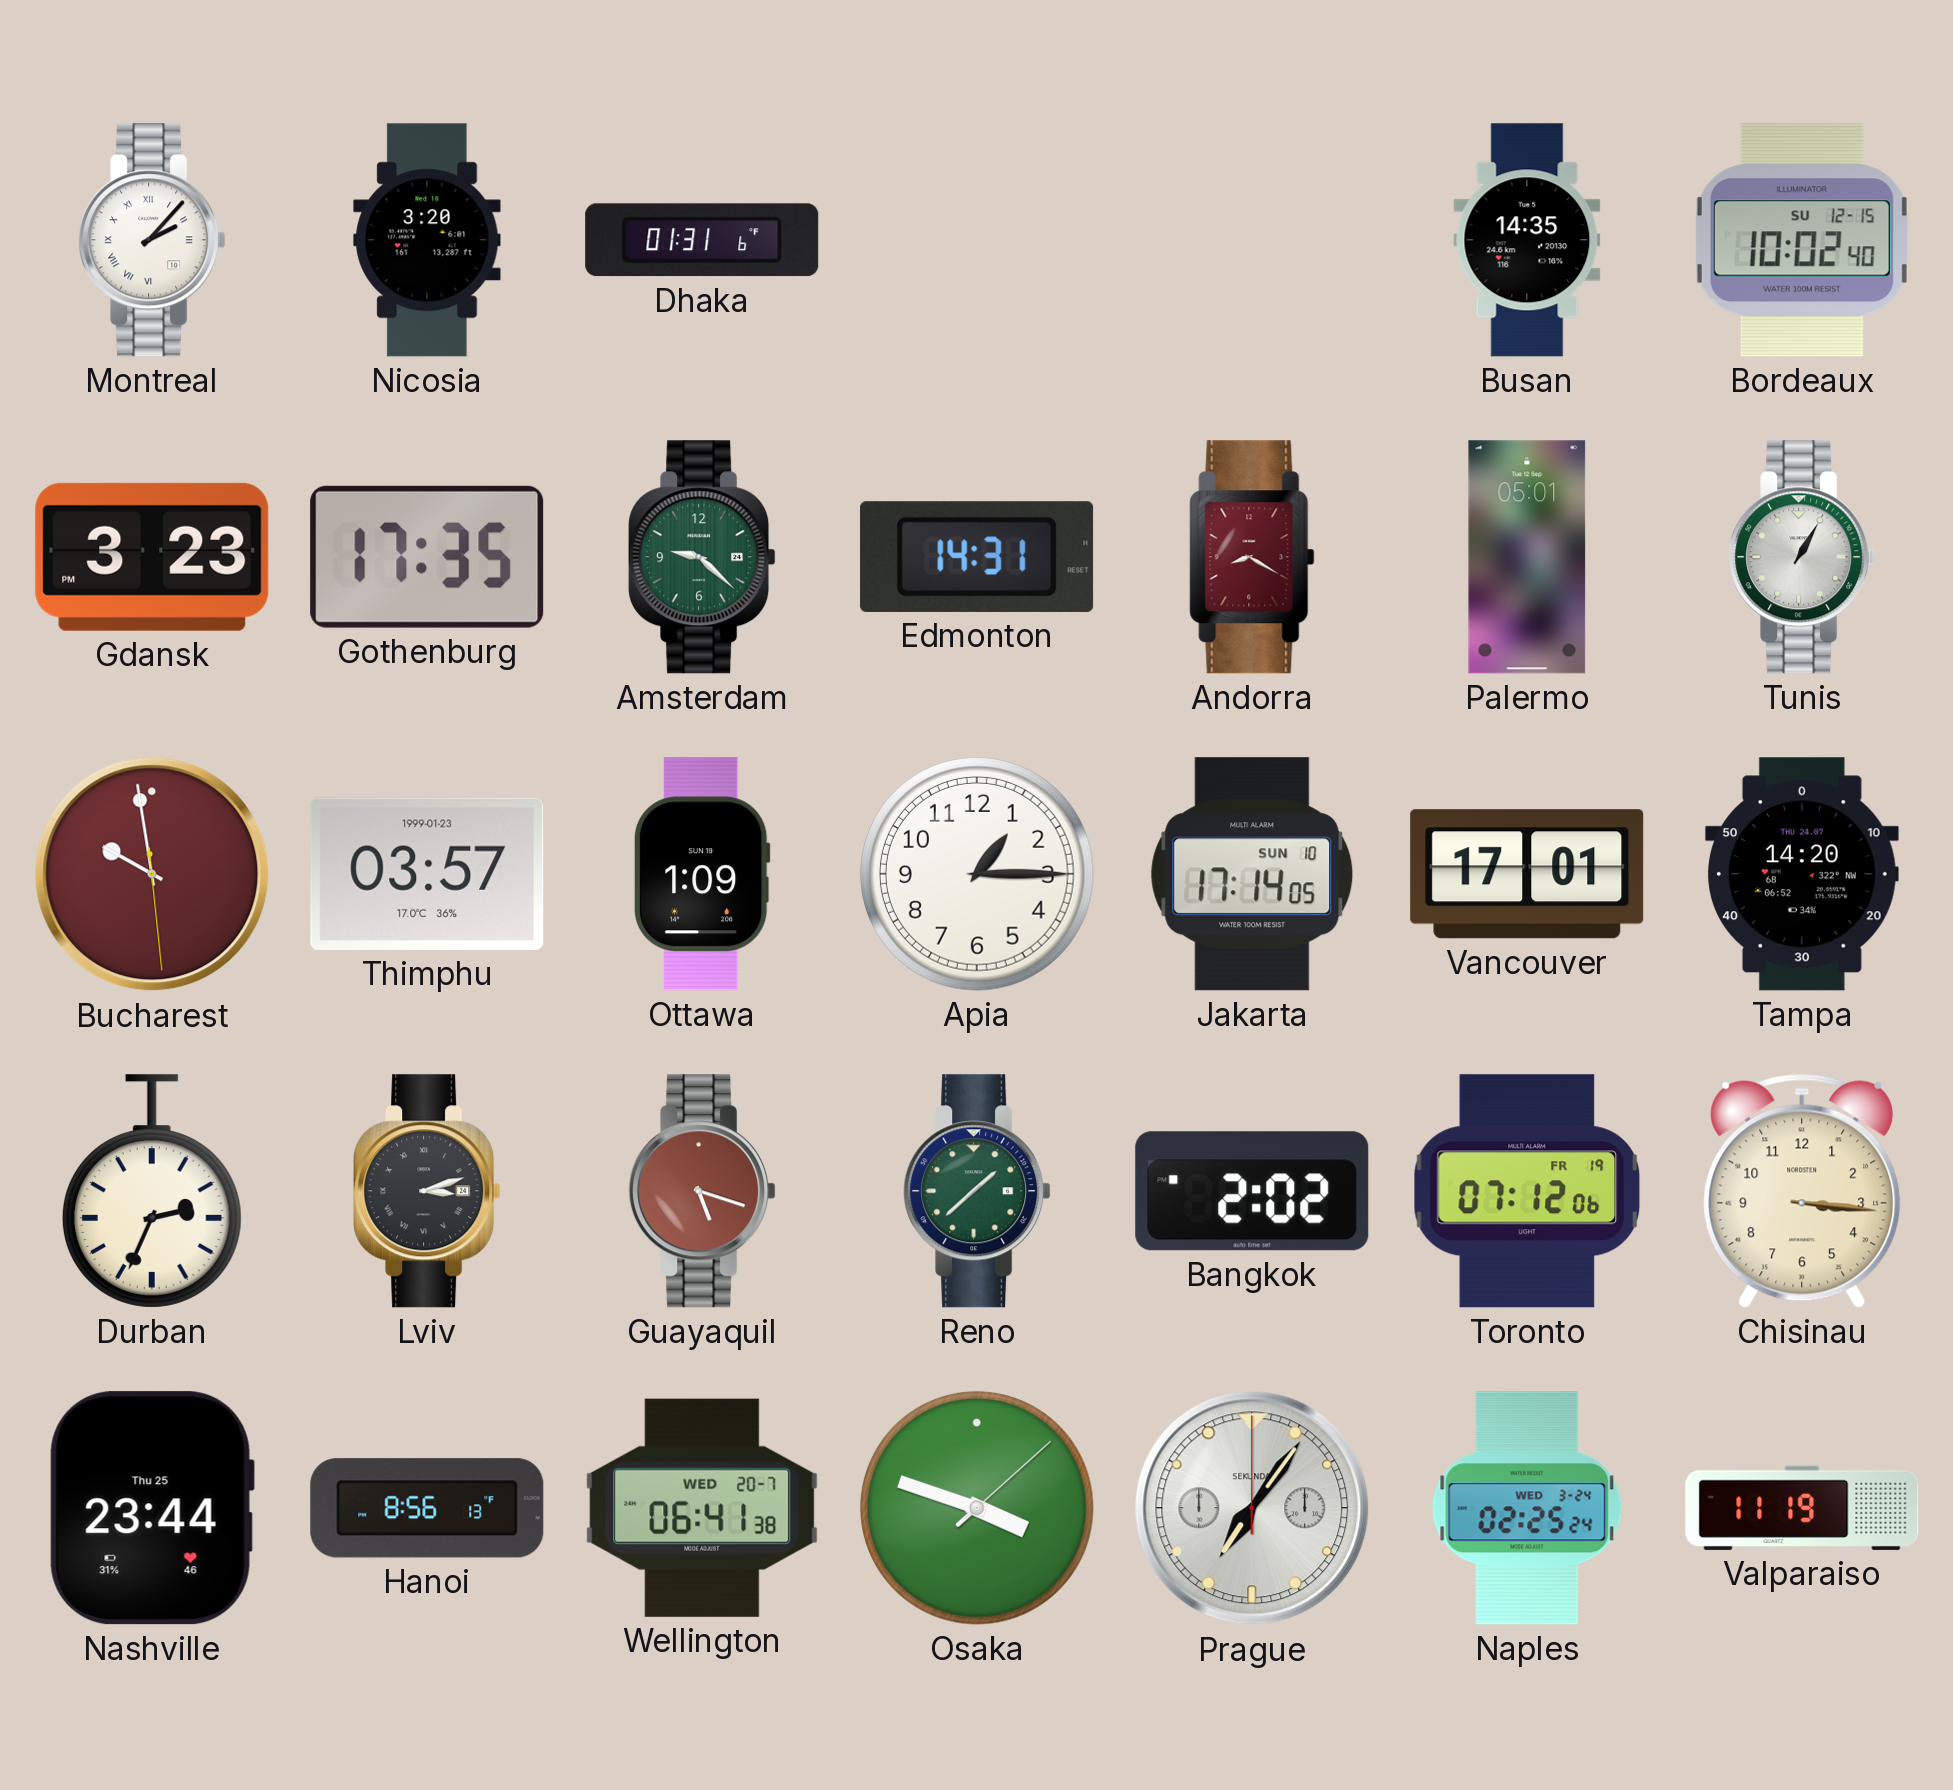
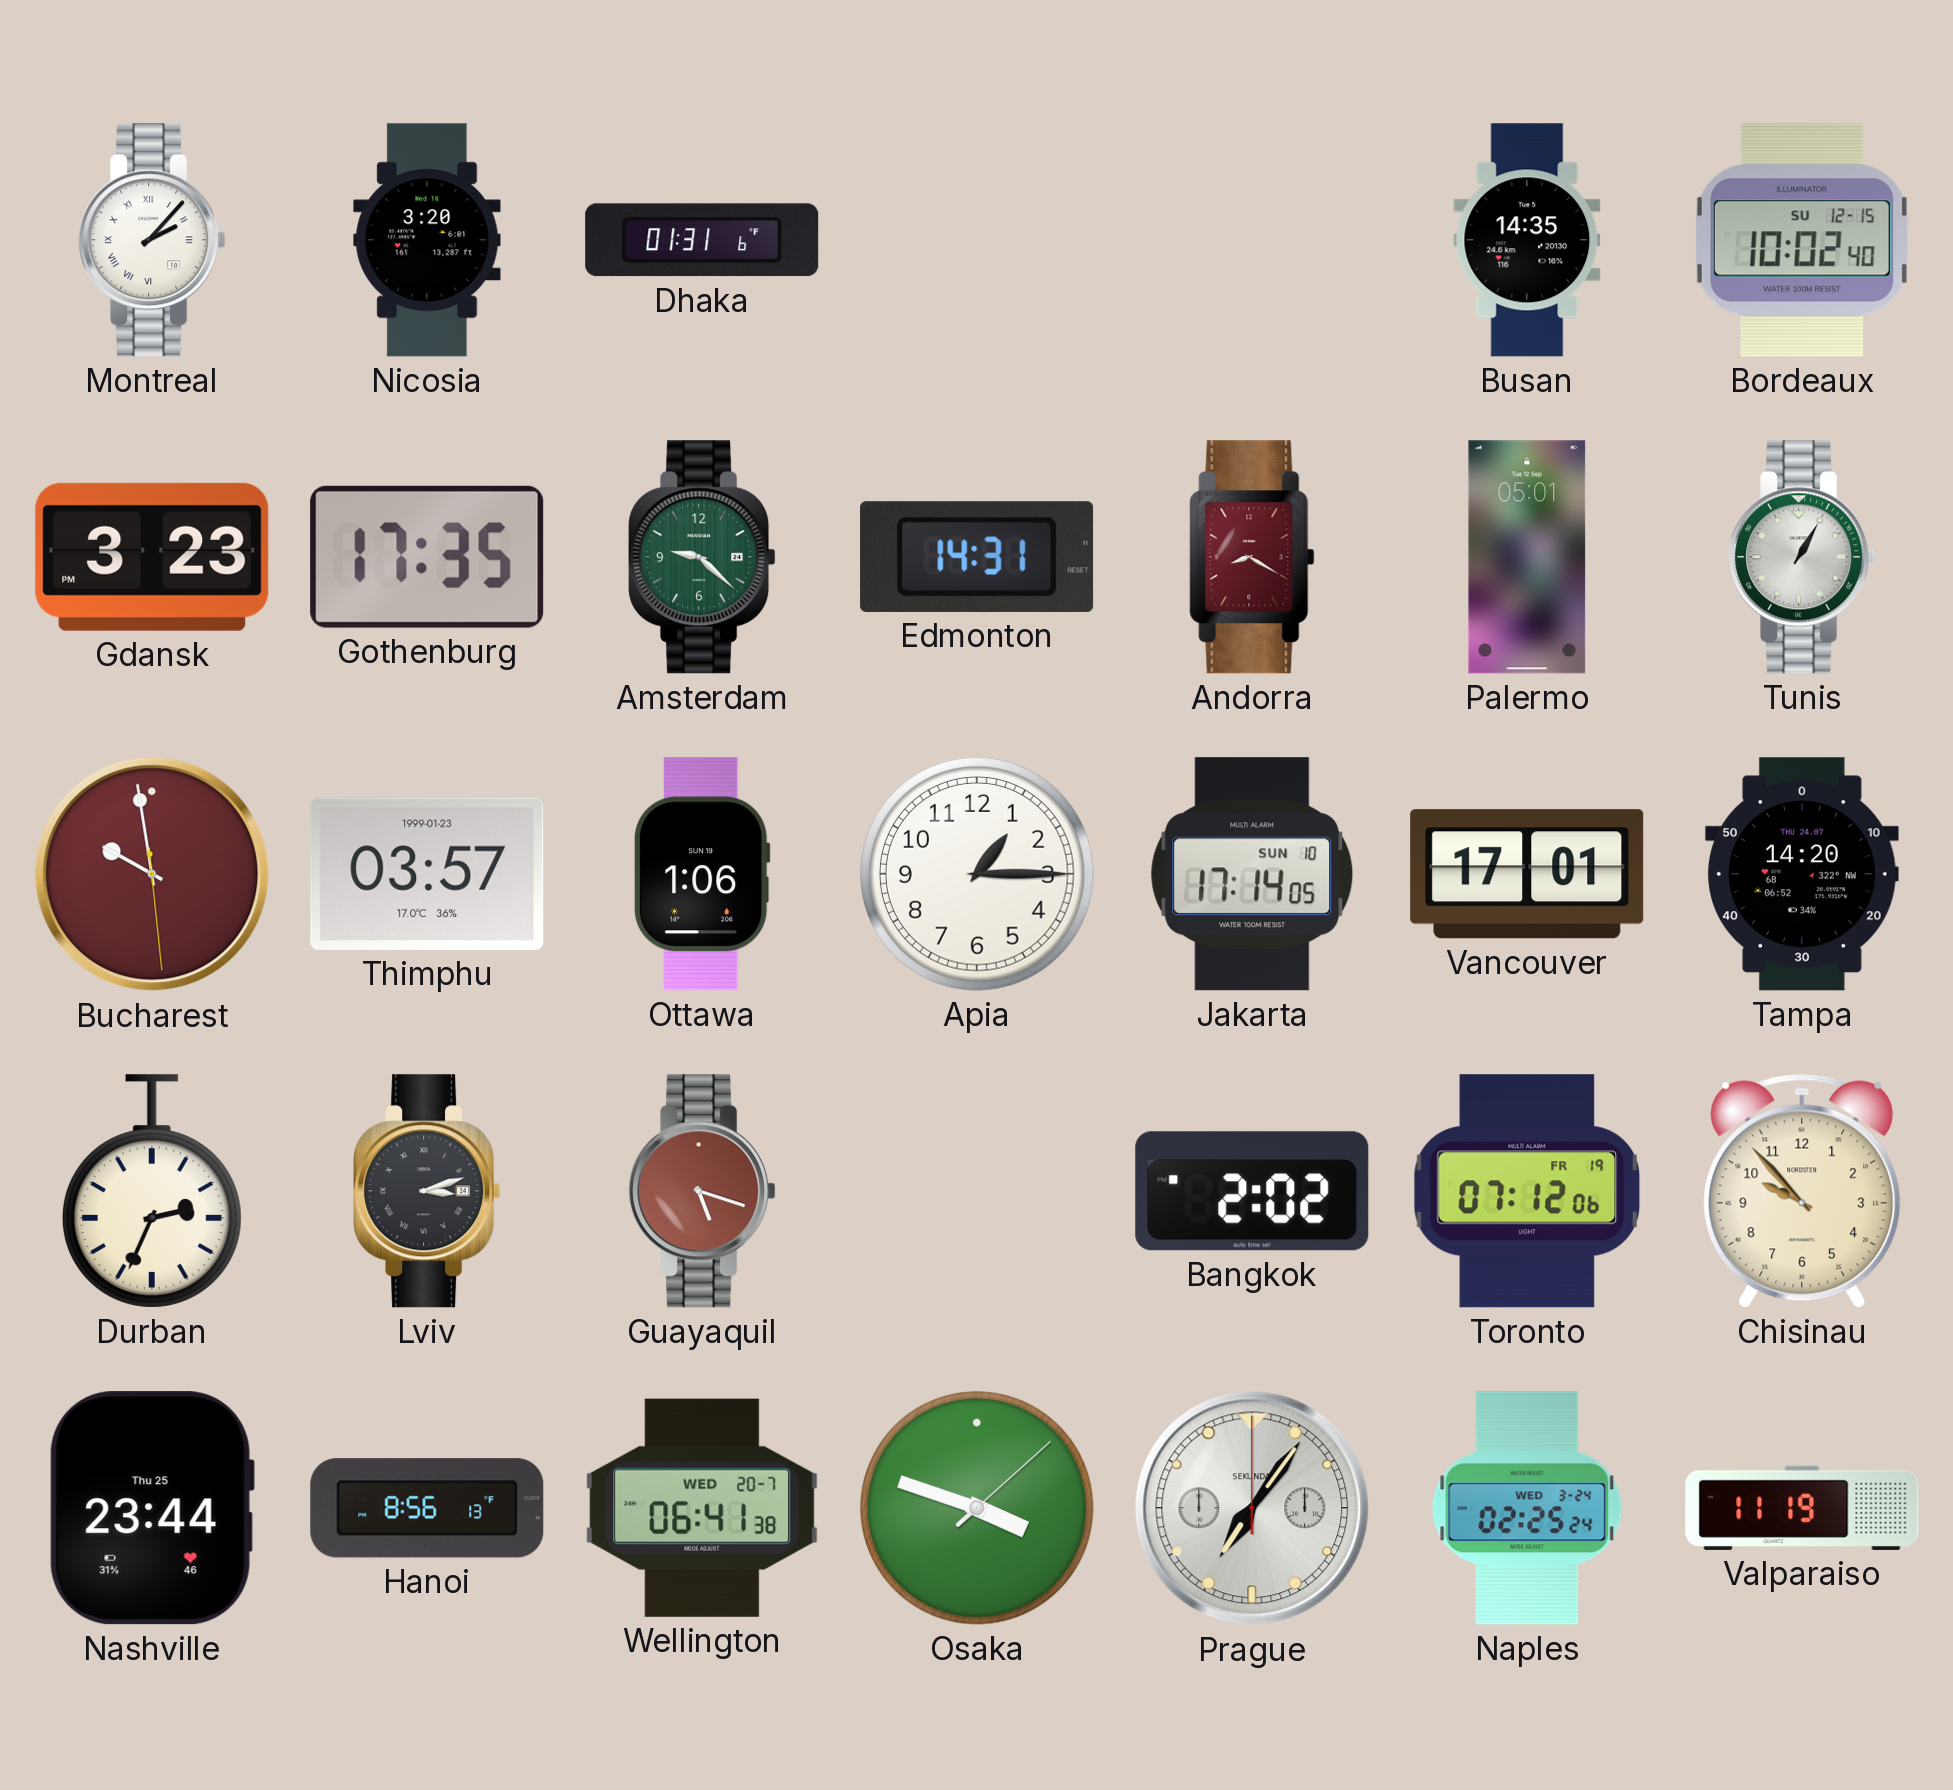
Ottawa: 1:09 -> 1:06 (702, 874)
Reno: 1:38 -> none (977, 1191)
Chisinau: 3:16 -> 9:53 (1802, 1191)
